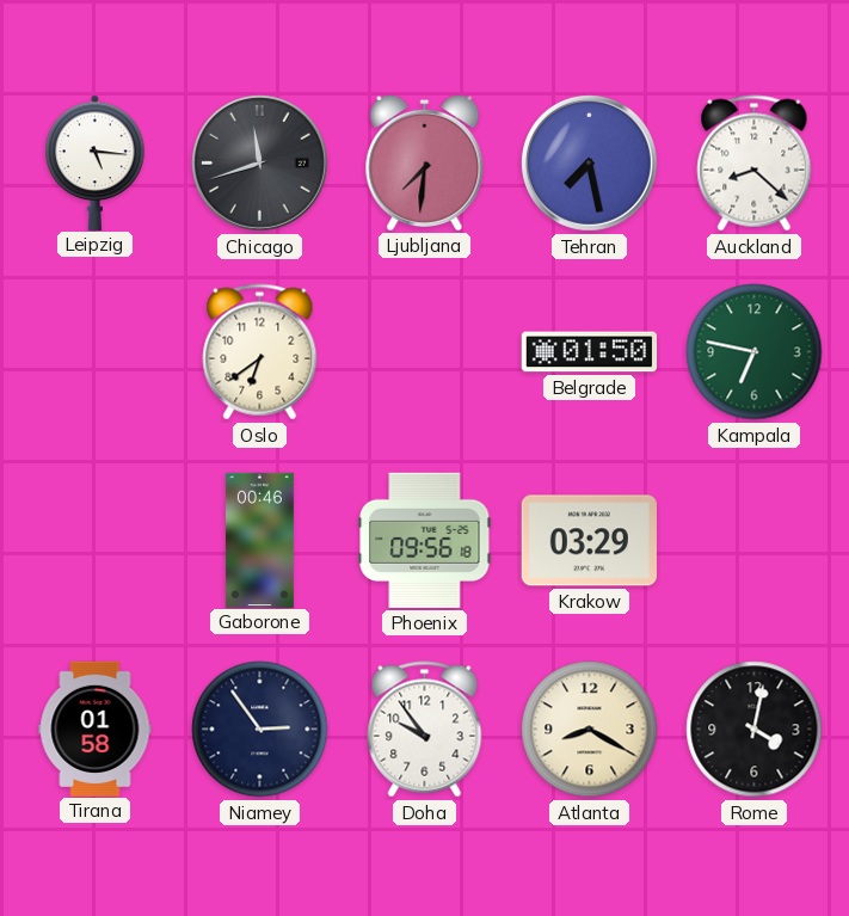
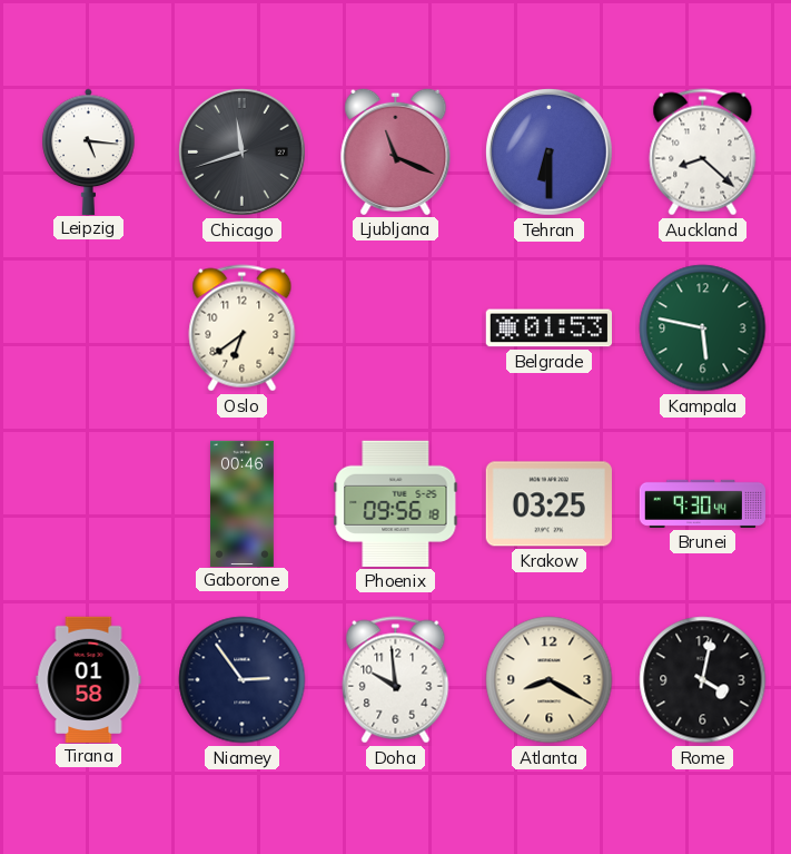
Ljubljana: 7:31 -> 11:19 (396, 151)
Tehran: 7:28 -> 6:30 (548, 151)
Belgrade: 01:50 -> 01:53 (548, 328)
Kampala: 6:47 -> 5:47 (703, 328)
Krakow: 03:29 -> 03:25 (548, 504)
Brunei: none -> 9:30 (702, 503)
Doha: 9:54 -> 9:59 (396, 680)
